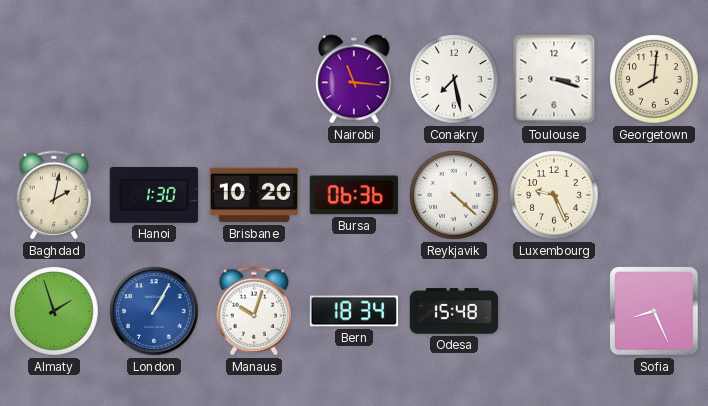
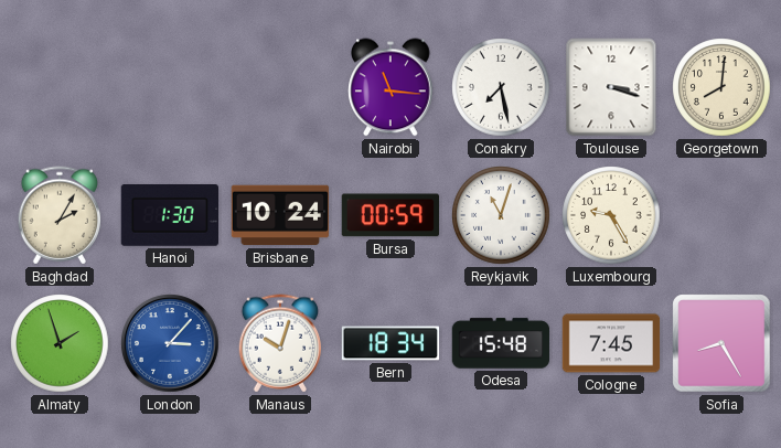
Baghdad: 2:02 -> 2:05 (60, 215)
Brisbane: 10:20 -> 10:24 (279, 215)
Bursa: 06:36 -> 00:59 (390, 215)
Reykjavik: 4:22 -> 11:03 (501, 215)
Luxembourg: 9:26 -> 9:25 (611, 215)
London: 1:05 -> 3:07 (170, 343)
Cologne: none -> 7:45 (611, 343)
Sofia: 8:26 -> 8:25 (721, 343)
